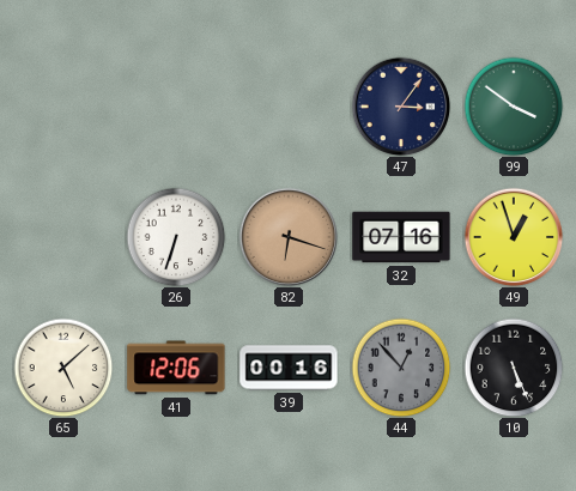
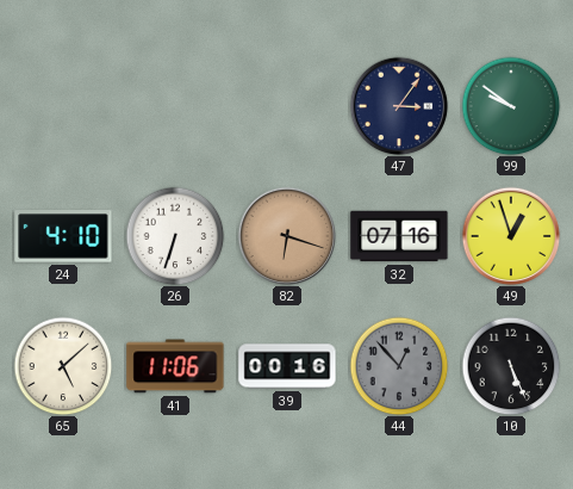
99: 3:51 -> 9:51 (511, 106)
24: none -> 4:10 (63, 236)
41: 12:06 -> 11:06 (175, 366)
